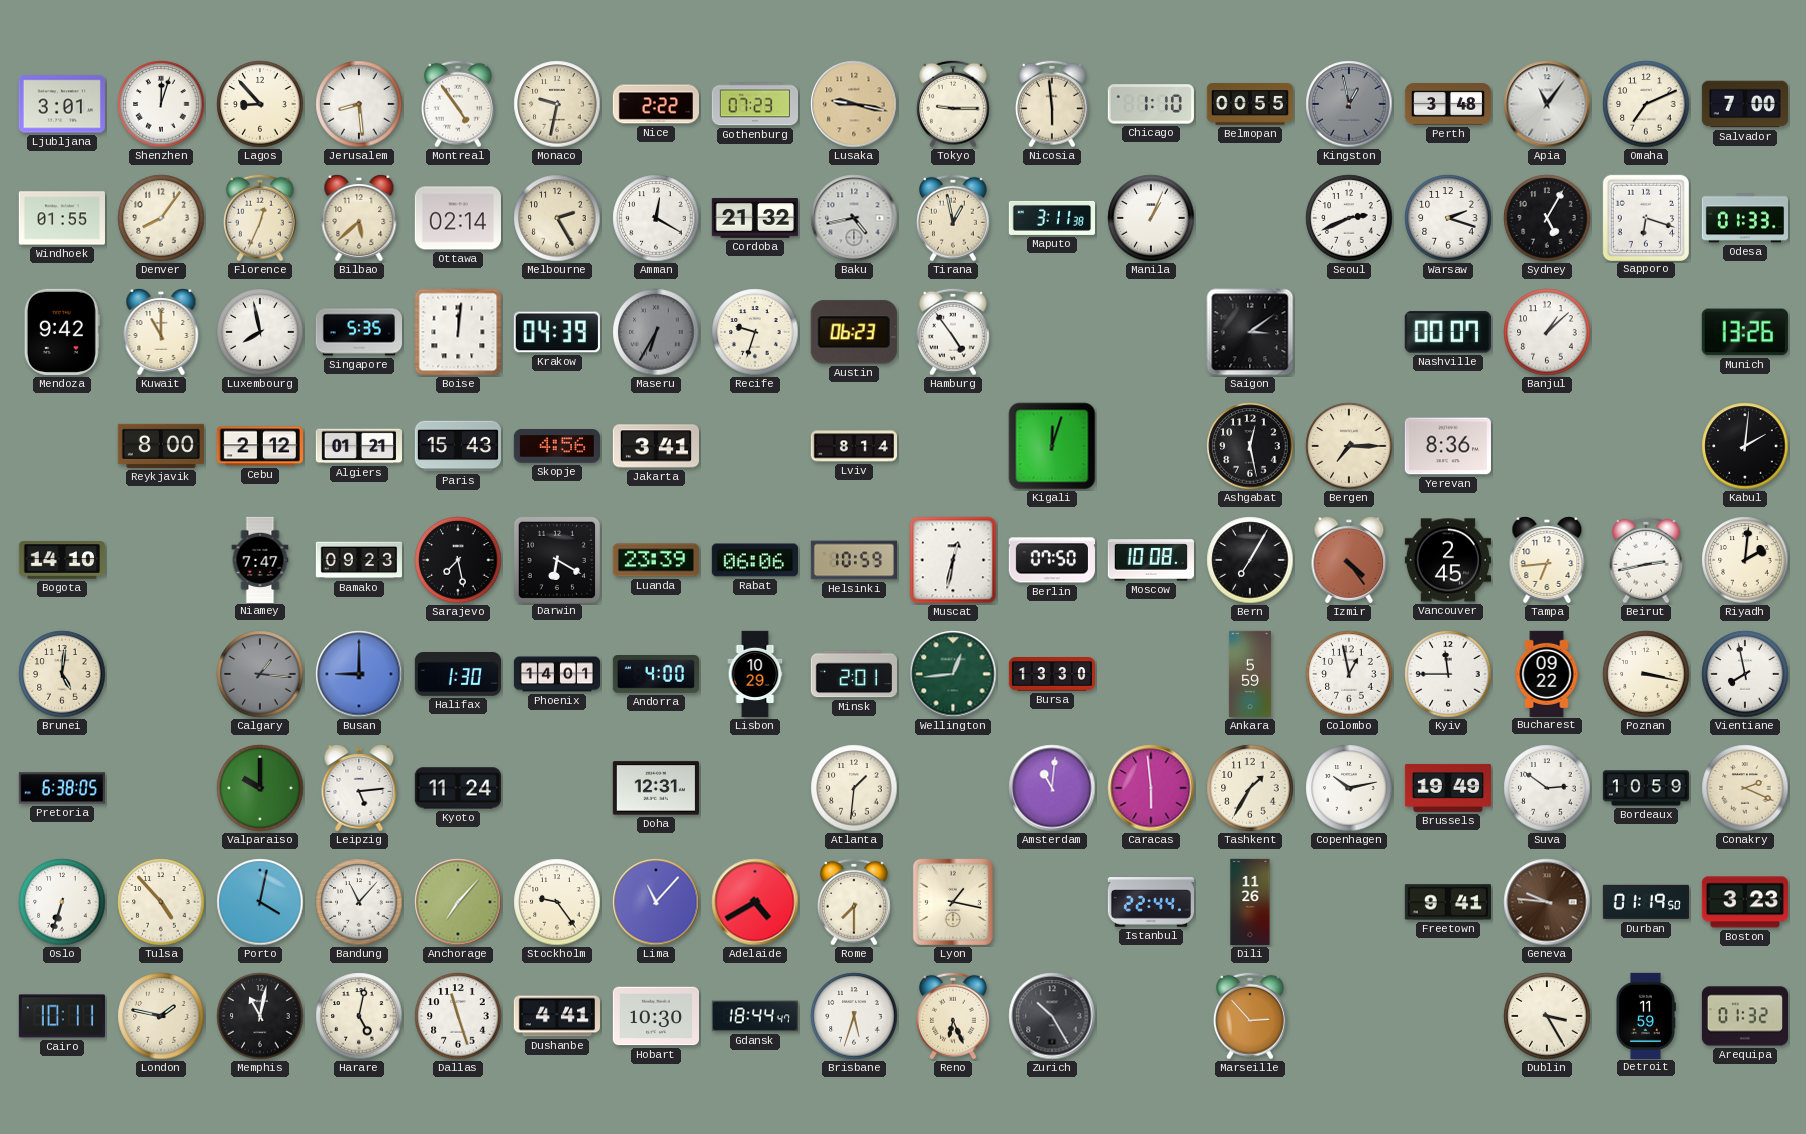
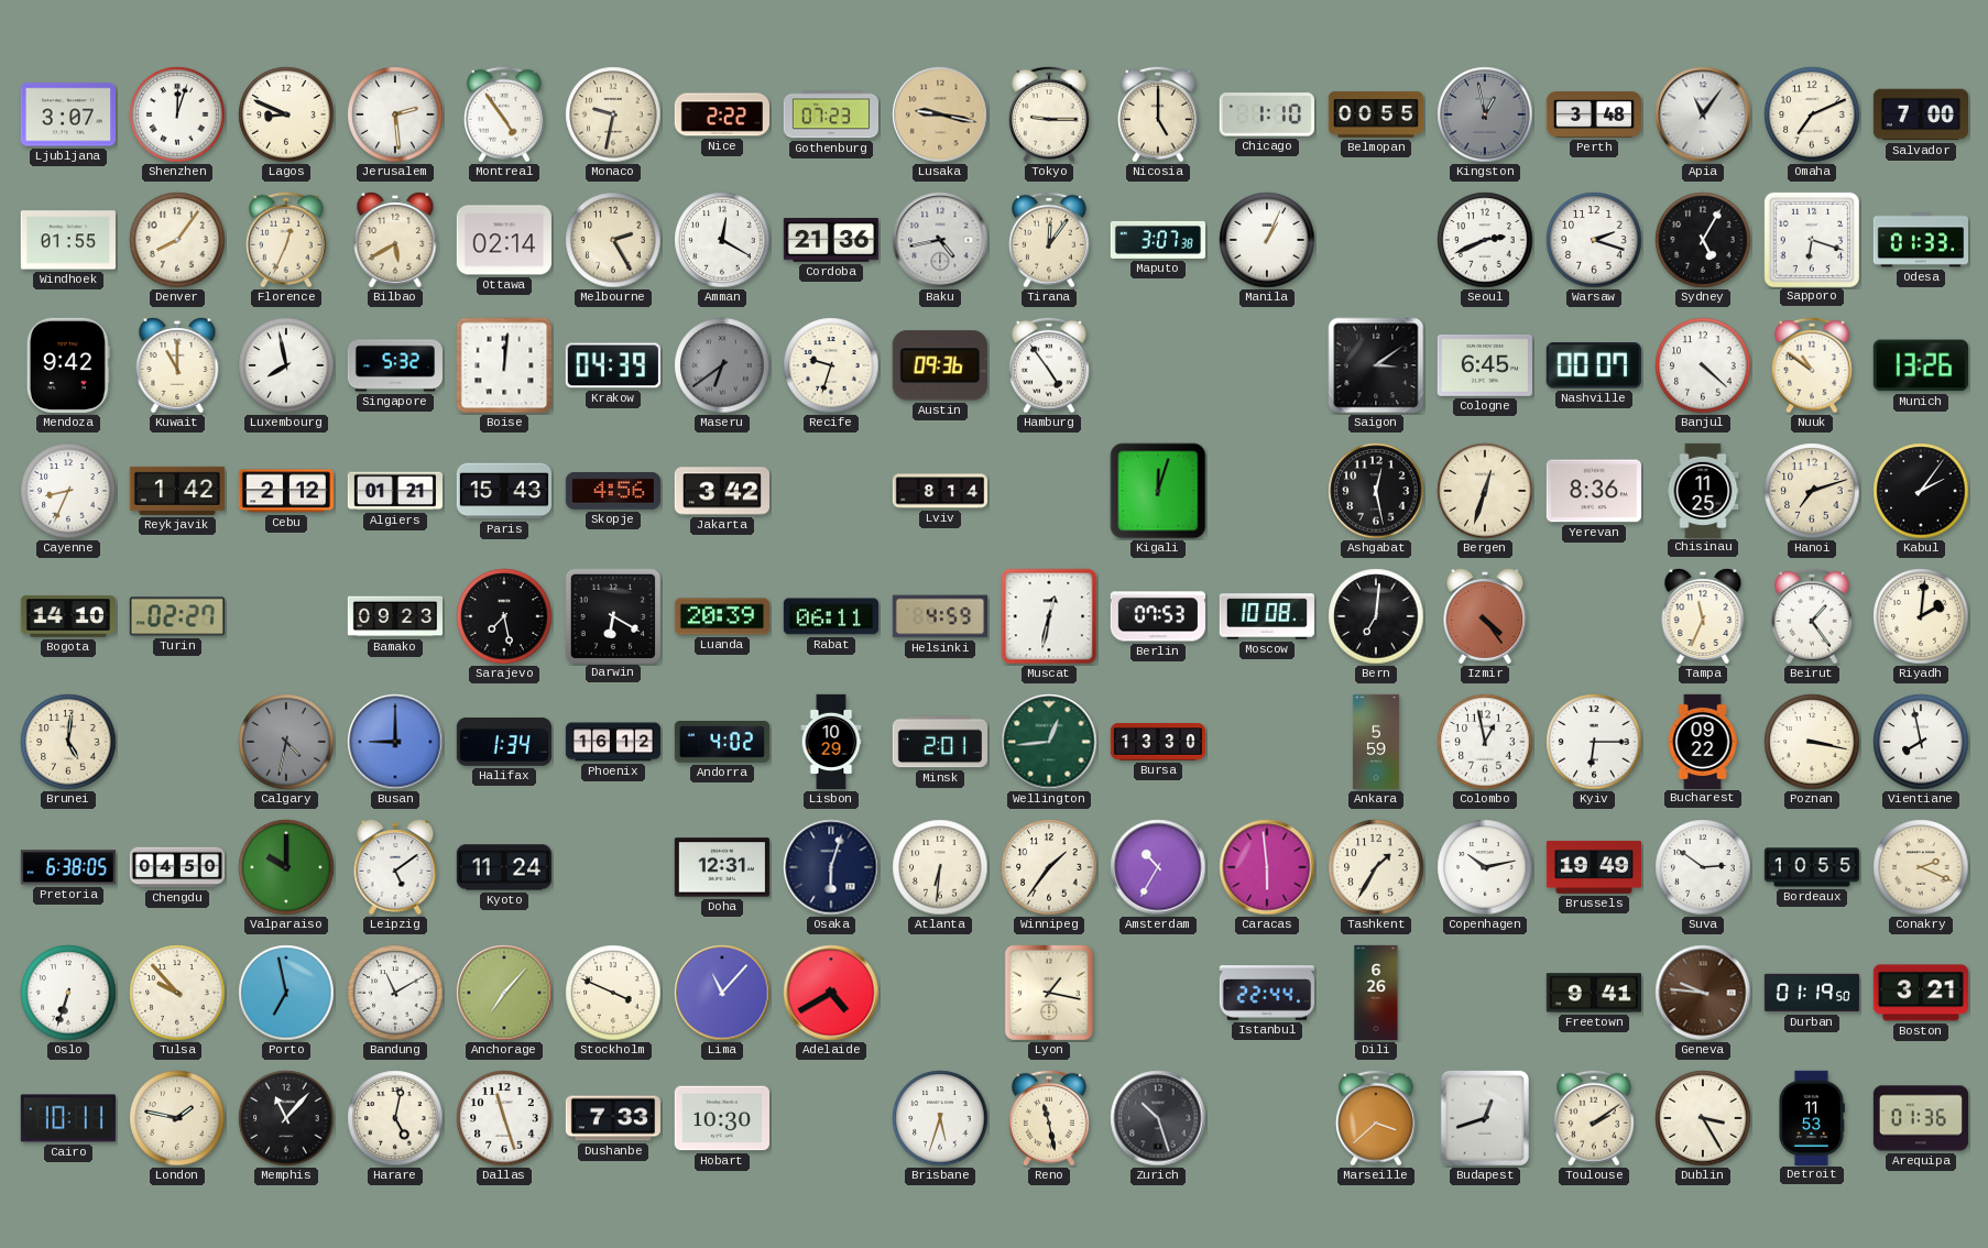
Ljubljana: 3:01 -> 3:07 (67, 114)
Lagos: 8:53 -> 8:49 (286, 114)
Jerusalem: 8:29 -> 2:29 (395, 114)
Nicosia: 5:59 -> 5:00 (1158, 114)
Bilbao: 5:38 -> 5:40 (395, 240)
Cordoba: 21:32 -> 21:36 (831, 240)
Tirana: 12:58 -> 12:06 (1049, 240)
Maputo: 3:11 -> 3:07 (1157, 240)
Singapore: 5:35 -> 5:32 (395, 365)
Maseru: 6:35 -> 6:39 (722, 365)
Austin: 06:23 -> 09:36 (940, 365)
Cologne: none -> 6:45 (1485, 365)
Banjul: 1:08 -> 4:22 (1703, 365)
Nuuk: none -> 10:51 (1812, 365)
Cayenne: none -> 8:34 (68, 491)
Reykjavik: 8:00 -> 1:42 (177, 491)
Jakarta: 3:41 -> 3:42 (721, 491)
Bergen: 7:15 -> 12:33 (1485, 491)
Chisinau: none -> 11:25 (1703, 490)
Hanoi: none -> 7:12 (1812, 491)
Kabul: 2:01 -> 2:06 (1921, 491)
Turin: none -> 02:27 (177, 616)
Niamey: 7:47 -> none (260, 559)
Luanda: 23:39 -> 20:39 (721, 616)
Rabat: 06:06 -> 06:11 (831, 616)
Helsinki: 10:59 -> 4:59 (939, 616)
Berlin: 07:50 -> 07:53 (1158, 616)
Bern: 7:05 -> 7:01 (1376, 616)
Vancouver: 2:45 -> none (1447, 560)
Tampa: 6:44 -> 11:34 (1703, 616)
Beirut: 2:43 -> 1:24 (1812, 616)
Calgary: 1:16 -> 4:32 (286, 742)
Halifax: 1:30 -> 1:34 (504, 743)
Phoenix: 14:01 -> 16:12 (613, 742)
Andorra: 4:00 -> 4:02 (721, 743)
Kyiv: 11:45 -> 6:15 (1594, 742)
Chengdu: none -> 04:50 (176, 867)
Leipzig: 5:14 -> 5:09 (395, 867)
Osaka: none -> 6:03 (831, 867)
Atlanta: 1:31 -> 6:31 (940, 867)
Winnipeg: none -> 1:36 (1049, 867)
Amsterdam: 11:01 -> 10:35 (1158, 867)
Bordeaux: 10:59 -> 10:55 (1811, 867)
Tulsa: 4:53 -> 9:53 (177, 993)
Porto: 4:02 -> 6:58 (286, 993)
Bandung: 11:07 -> 11:10 (395, 993)
Stockholm: 9:24 -> 3:49 (613, 993)
Rome: 7:30 -> none (854, 902)
Dili: 11:26 -> 6:26 (1376, 993)
Boston: 3:23 -> 3:21 (1921, 993)
Memphis: 11:02 -> 11:07 (286, 1118)
Dushanbe: 4:41 -> 7:33 (612, 1118)
Gdansk: 18:44 -> none (754, 1016)
Reno: 6:26 -> 11:28 (1049, 1118)
Zurich: 10:25 -> 10:27 (1158, 1118)
Marseille: 2:53 -> 3:38 (1376, 1118)
Budapest: none -> 12:42 (1485, 1118)
Toulouse: none -> 2:09 (1594, 1118)
Detroit: 11:59 -> 11:53 (1811, 1117)
Arequipa: 01:32 -> 01:36 (1920, 1118)
